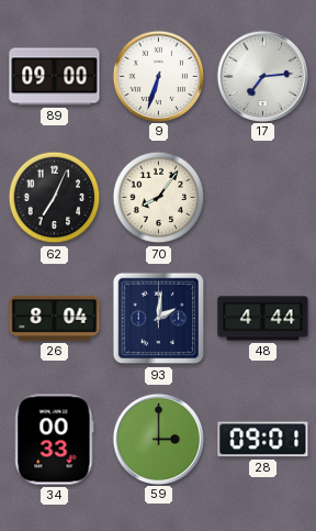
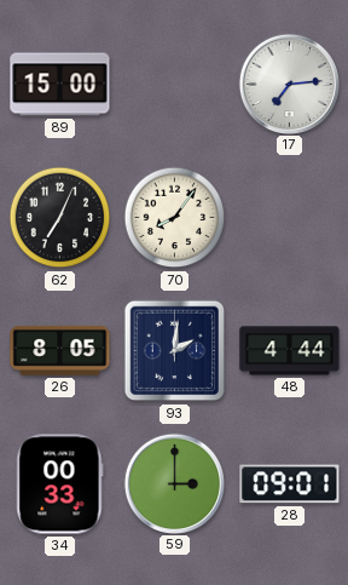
89: 09:00 -> 15:00 (60, 85)
9: 6:33 -> none (158, 76)
26: 8:04 -> 8:05 (60, 350)
